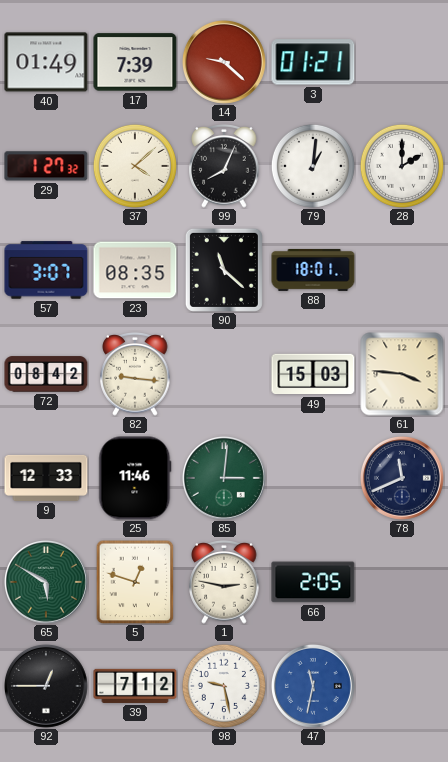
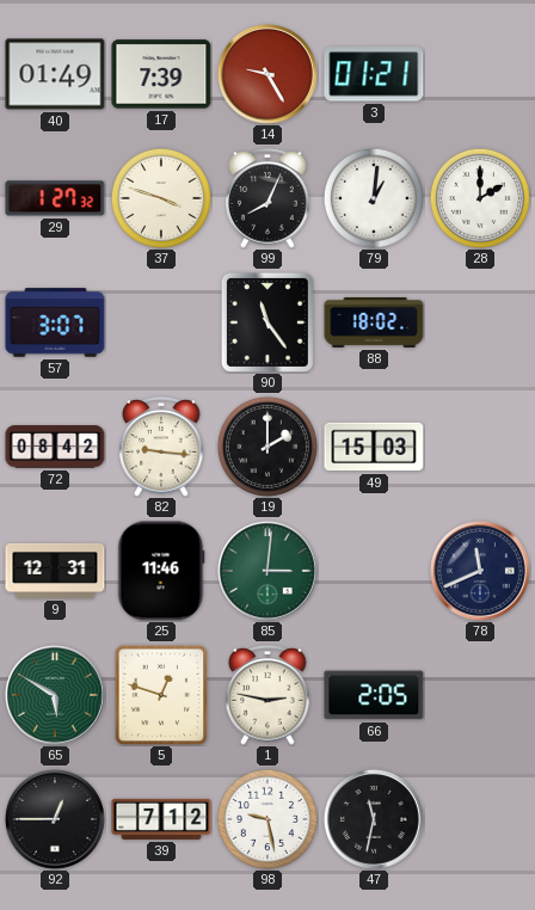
14: 9:22 -> 9:25 (267, 74)
37: 4:08 -> 3:48 (161, 198)
23: 08:35 -> none (135, 270)
90: 11:22 -> 11:24 (267, 322)
88: 18:01 -> 18:02 (374, 322)
19: none -> 2:00 (267, 447)
61: 3:46 -> none (402, 374)
9: 12:33 -> 12:31 (55, 571)
47 dial: blue -> black (374, 819)
